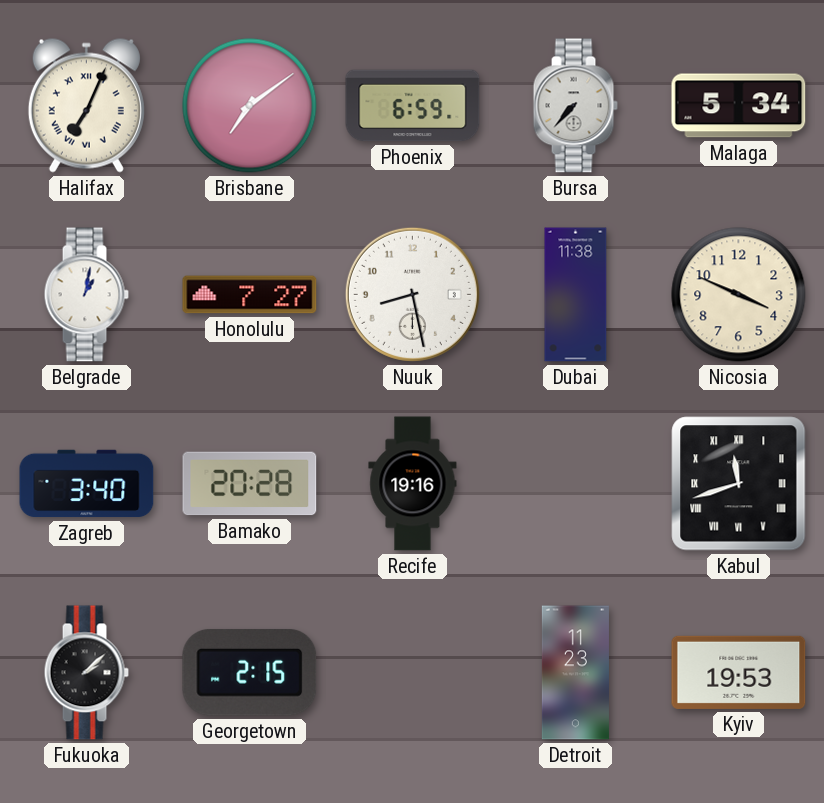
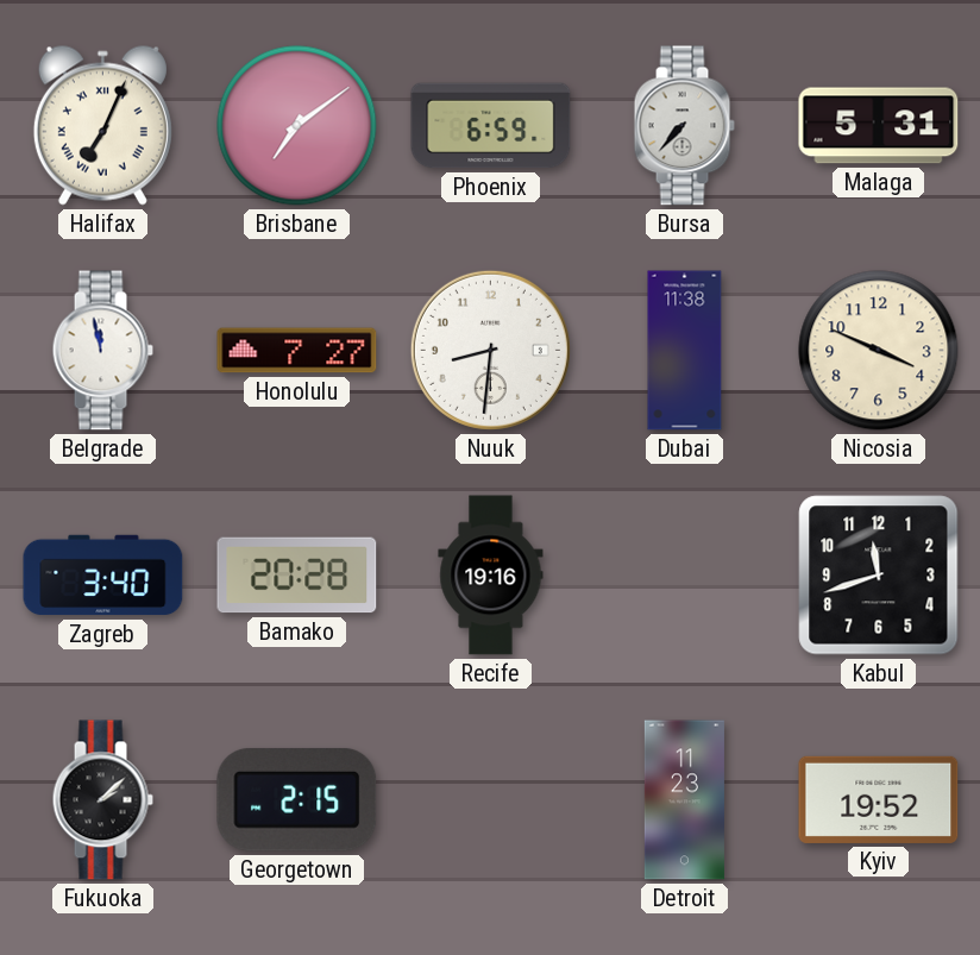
Malaga: 5:34 -> 5:31 (879, 126)
Belgrade: 1:02 -> 11:58 (102, 351)
Nuuk: 8:28 -> 8:31 (490, 350)
Kabul numerals: Roman -> Arabic (879, 576)
Kyiv: 19:53 -> 19:52 (879, 799)
